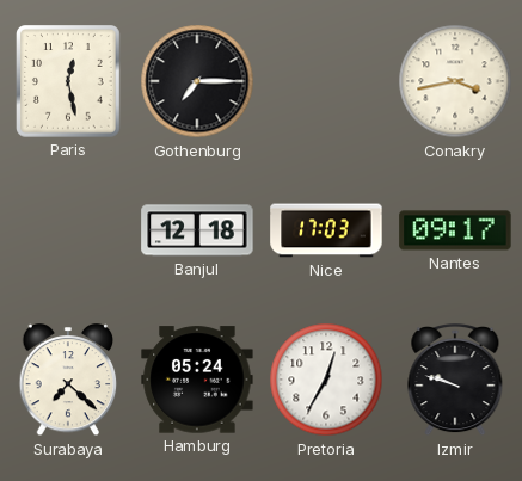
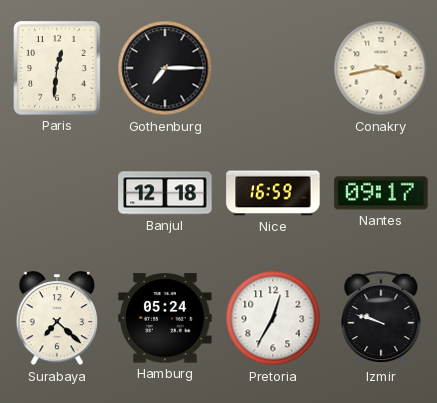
Paris: 12:28 -> 12:31 (58, 68)
Nice: 17:03 -> 16:59 (273, 193)
